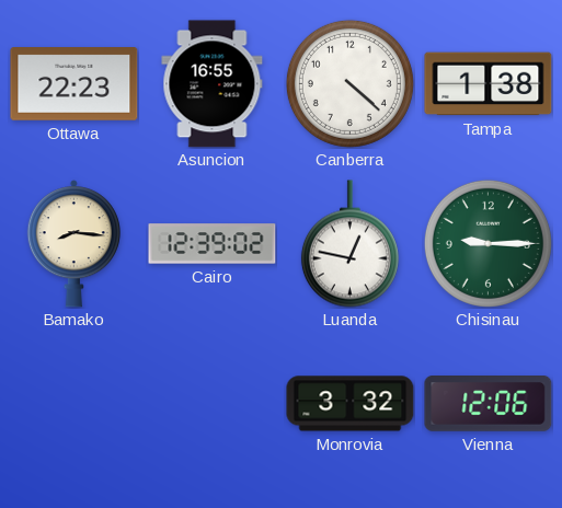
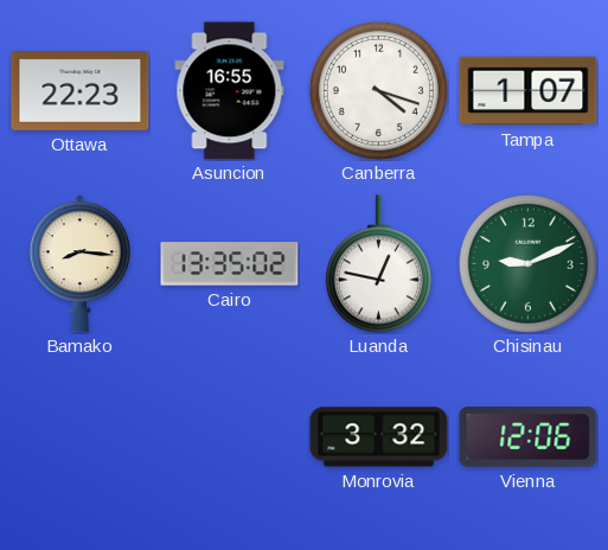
Canberra: 4:22 -> 4:18 (378, 90)
Tampa: 1:38 -> 1:07 (529, 91)
Cairo: 12:39 -> 13:35 (230, 264)
Chisinau: 9:15 -> 9:11 (527, 263)
